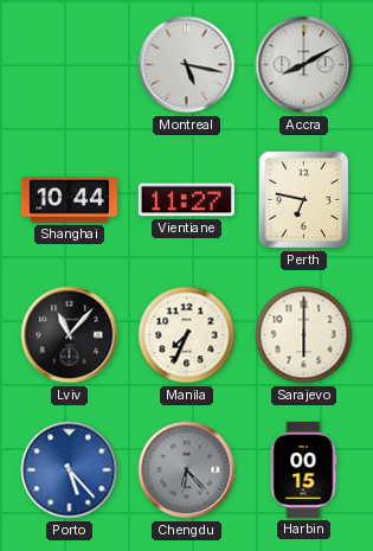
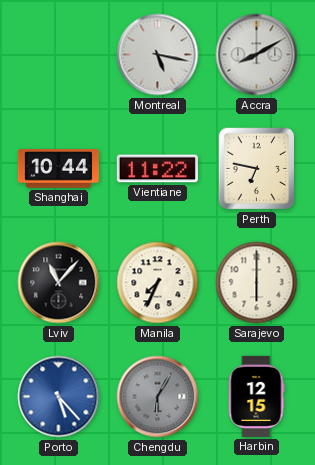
Vientiane: 11:27 -> 11:22 (157, 169)
Chengdu: 6:23 -> 6:05 (158, 397)
Harbin: 00:15 -> 12:15 (256, 396)
